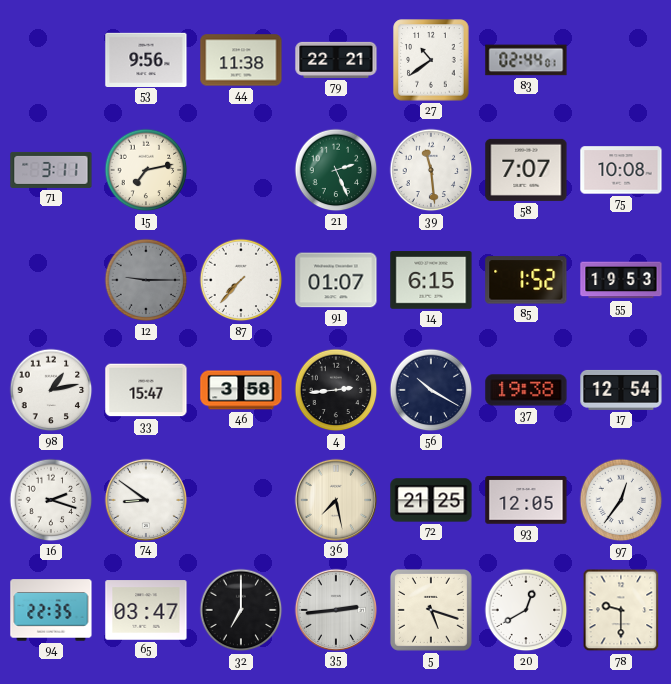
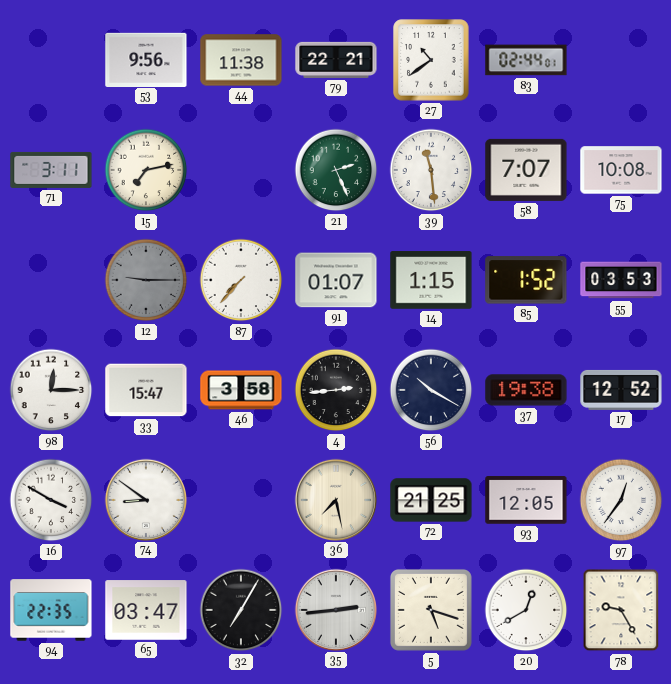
14: 6:15 -> 1:15 (431, 280)
55: 19:53 -> 03:53 (621, 280)
98: 1:13 -> 12:15 (51, 390)
17: 12:54 -> 12:52 (621, 390)
16: 2:18 -> 3:50 (51, 500)
32: 7:00 -> 7:05 (241, 610)
78: 9:30 -> 9:25 (621, 610)
